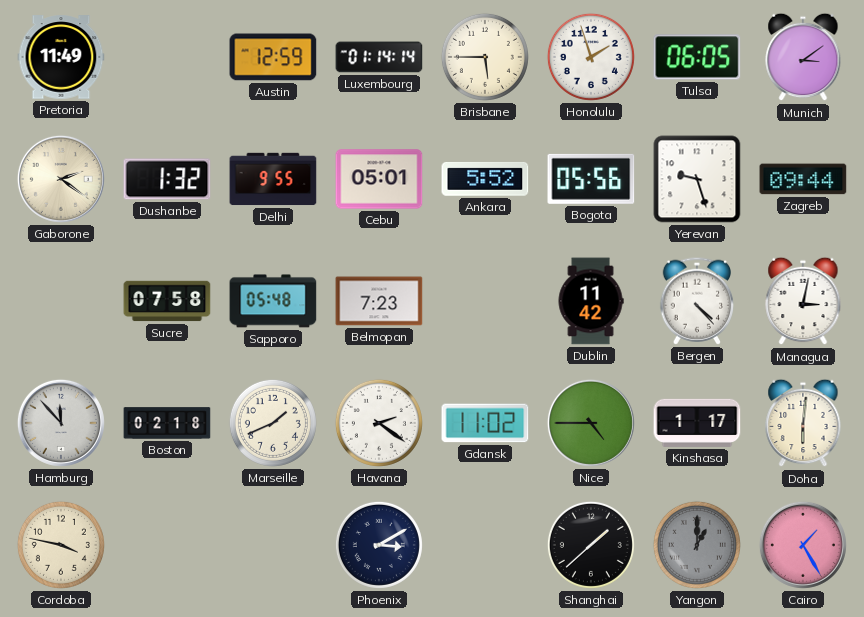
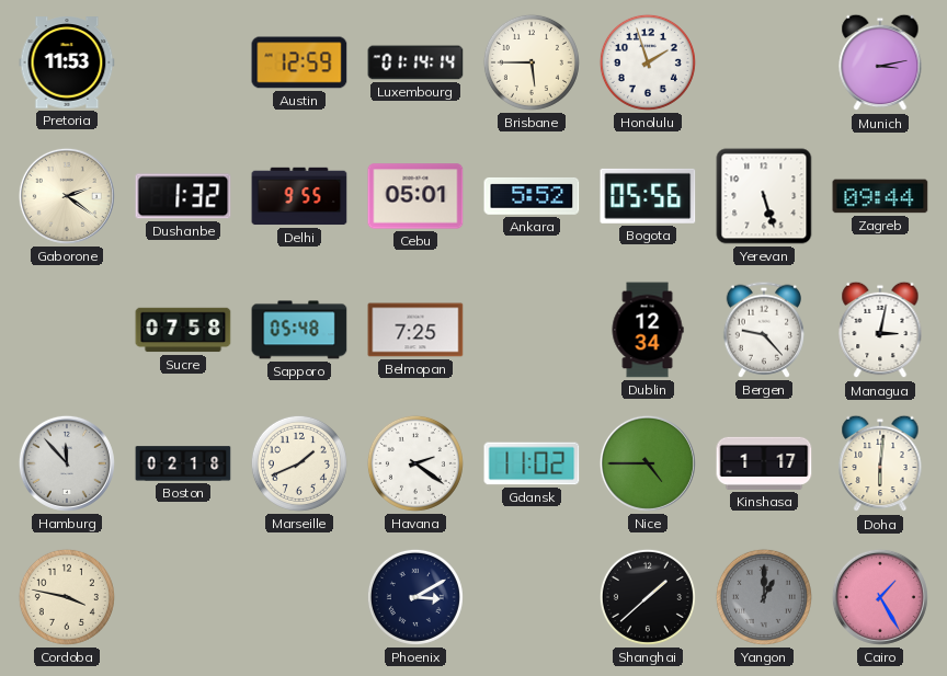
Pretoria: 11:49 -> 11:53 (67, 62)
Tulsa: 06:05 -> none (697, 57)
Munich: 3:09 -> 3:13 (880, 62)
Yerevan: 9:27 -> 5:27 (764, 196)
Belmopan: 7:23 -> 7:25 (415, 330)
Dublin: 11:42 -> 12:34 (648, 330)
Bergen: 4:23 -> 9:23 (763, 330)
